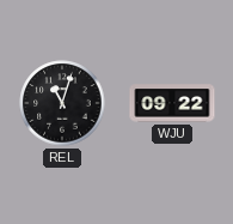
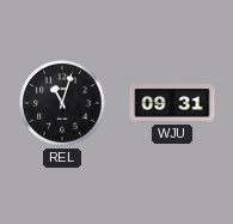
WJU: 09:22 -> 09:31 (172, 103)
